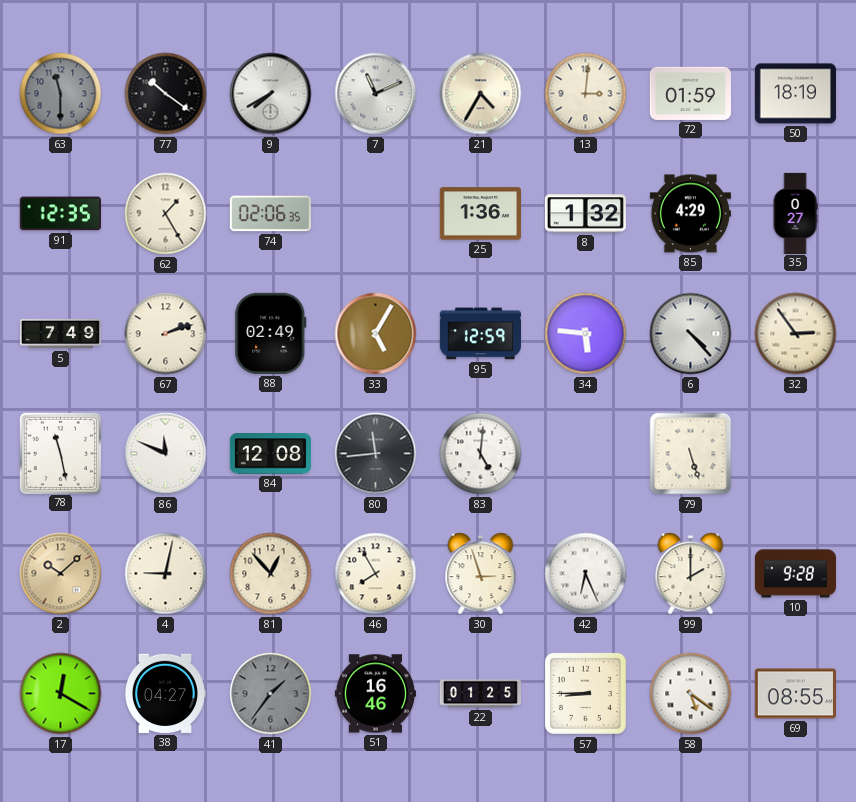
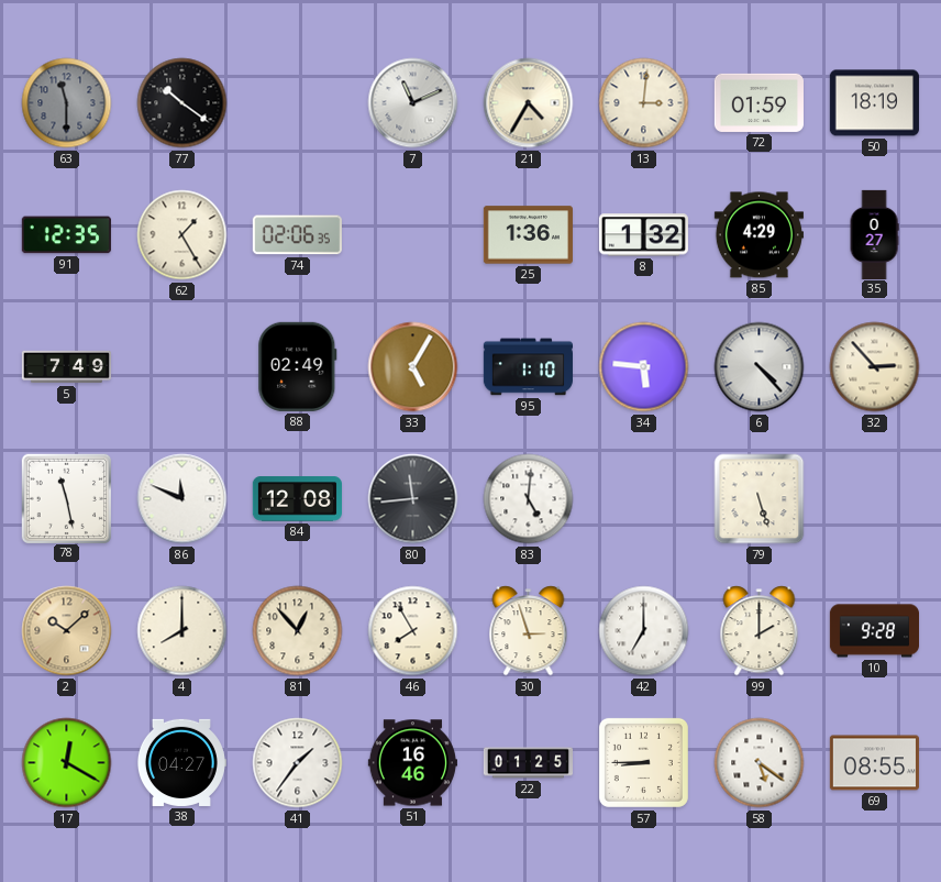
9: 7:40 -> none (271, 94)
67: 2:12 -> none (166, 334)
95: 12:59 -> 1:10 (528, 367)
32: 2:54 -> 2:53 (875, 367)
4: 9:02 -> 8:00 (182, 631)
42: 6:26 -> 7:00 (644, 631)
41 dial: grey -> white (298, 763)
